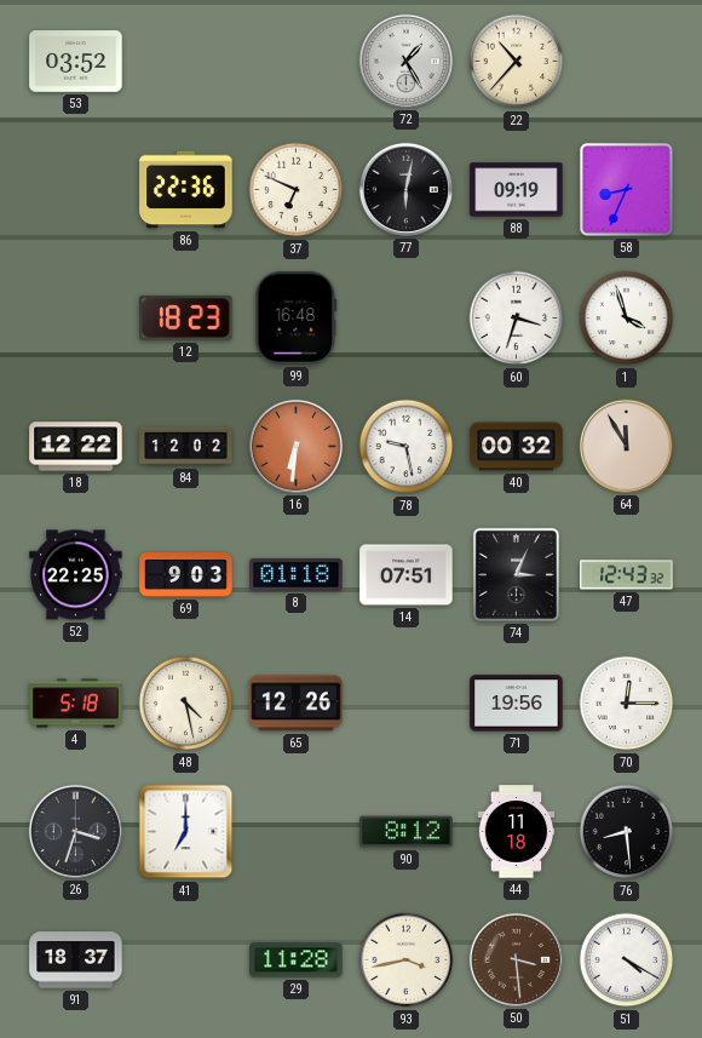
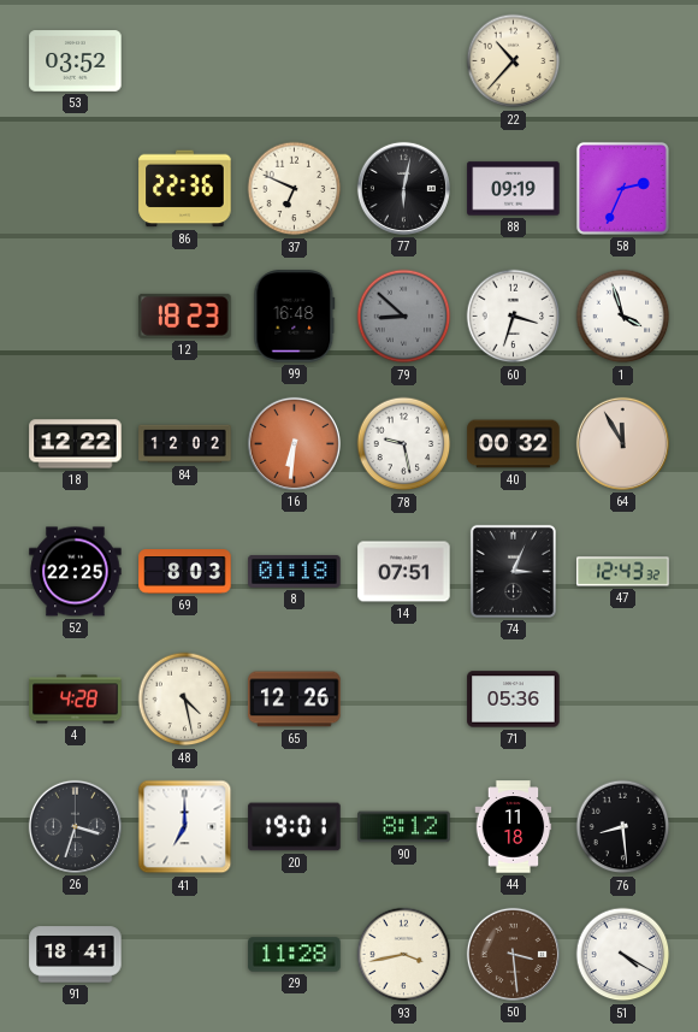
72: 1:25 -> none (405, 61)
58: 8:34 -> 2:34 (622, 188)
79: none -> 8:52 (404, 317)
69: 9:03 -> 8:03 (185, 572)
4: 5:18 -> 4:28 (76, 700)
71: 19:56 -> 05:36 (514, 700)
70: 12:15 -> none (627, 704)
20: none -> 19:01 (295, 827)
91: 18:37 -> 18:41 (76, 955)
